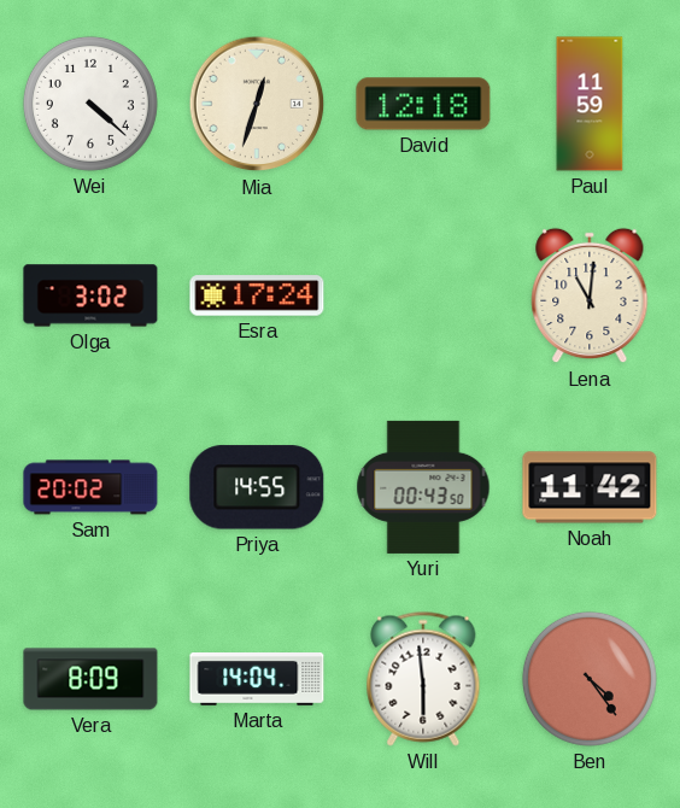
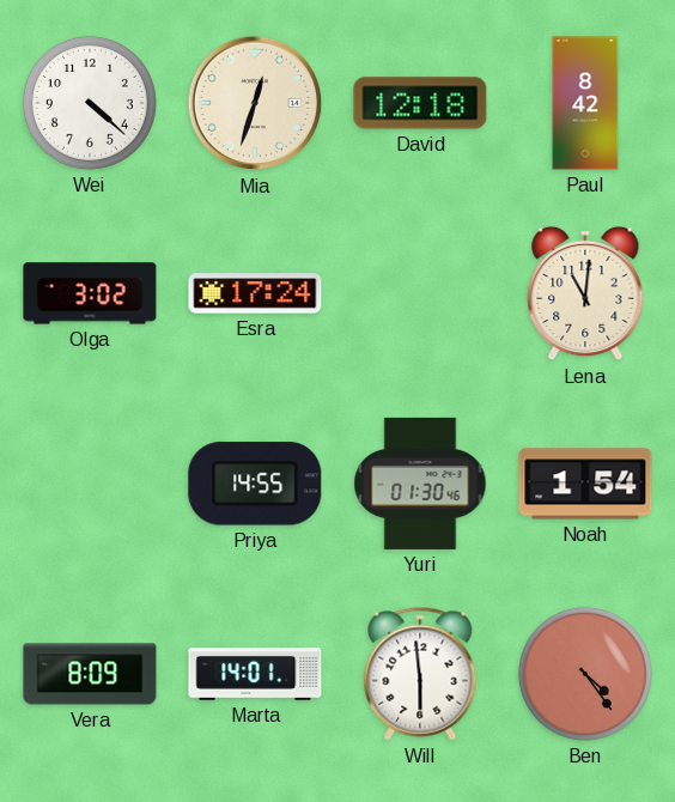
Paul: 11:59 -> 8:42 (585, 103)
Sam: 20:02 -> none (90, 487)
Yuri: 00:43 -> 01:30 (420, 484)
Noah: 11:42 -> 1:54 (585, 484)
Marta: 14:04 -> 14:01 (255, 675)
